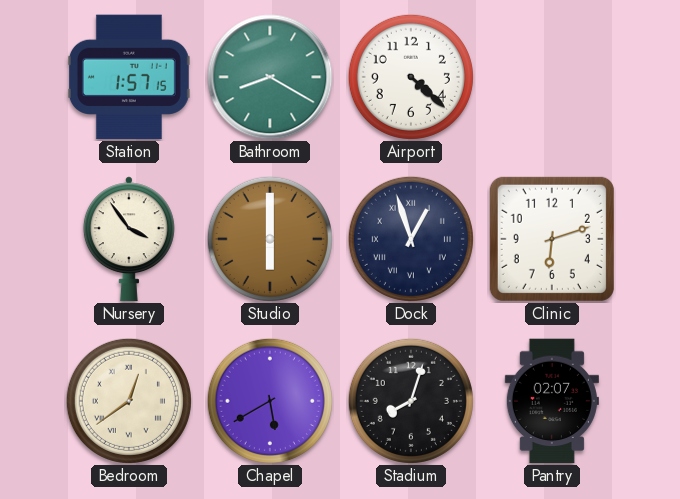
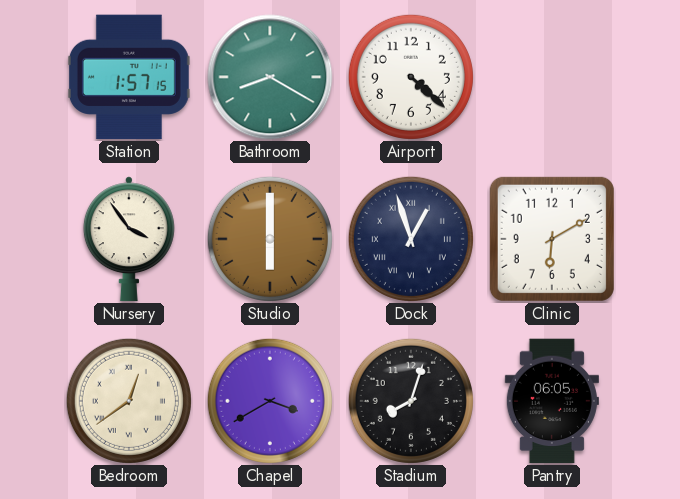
Clinic: 6:12 -> 6:10 (552, 239)
Chapel: 5:40 -> 3:40 (270, 401)
Pantry: 02:07 -> 06:05 (552, 401)
